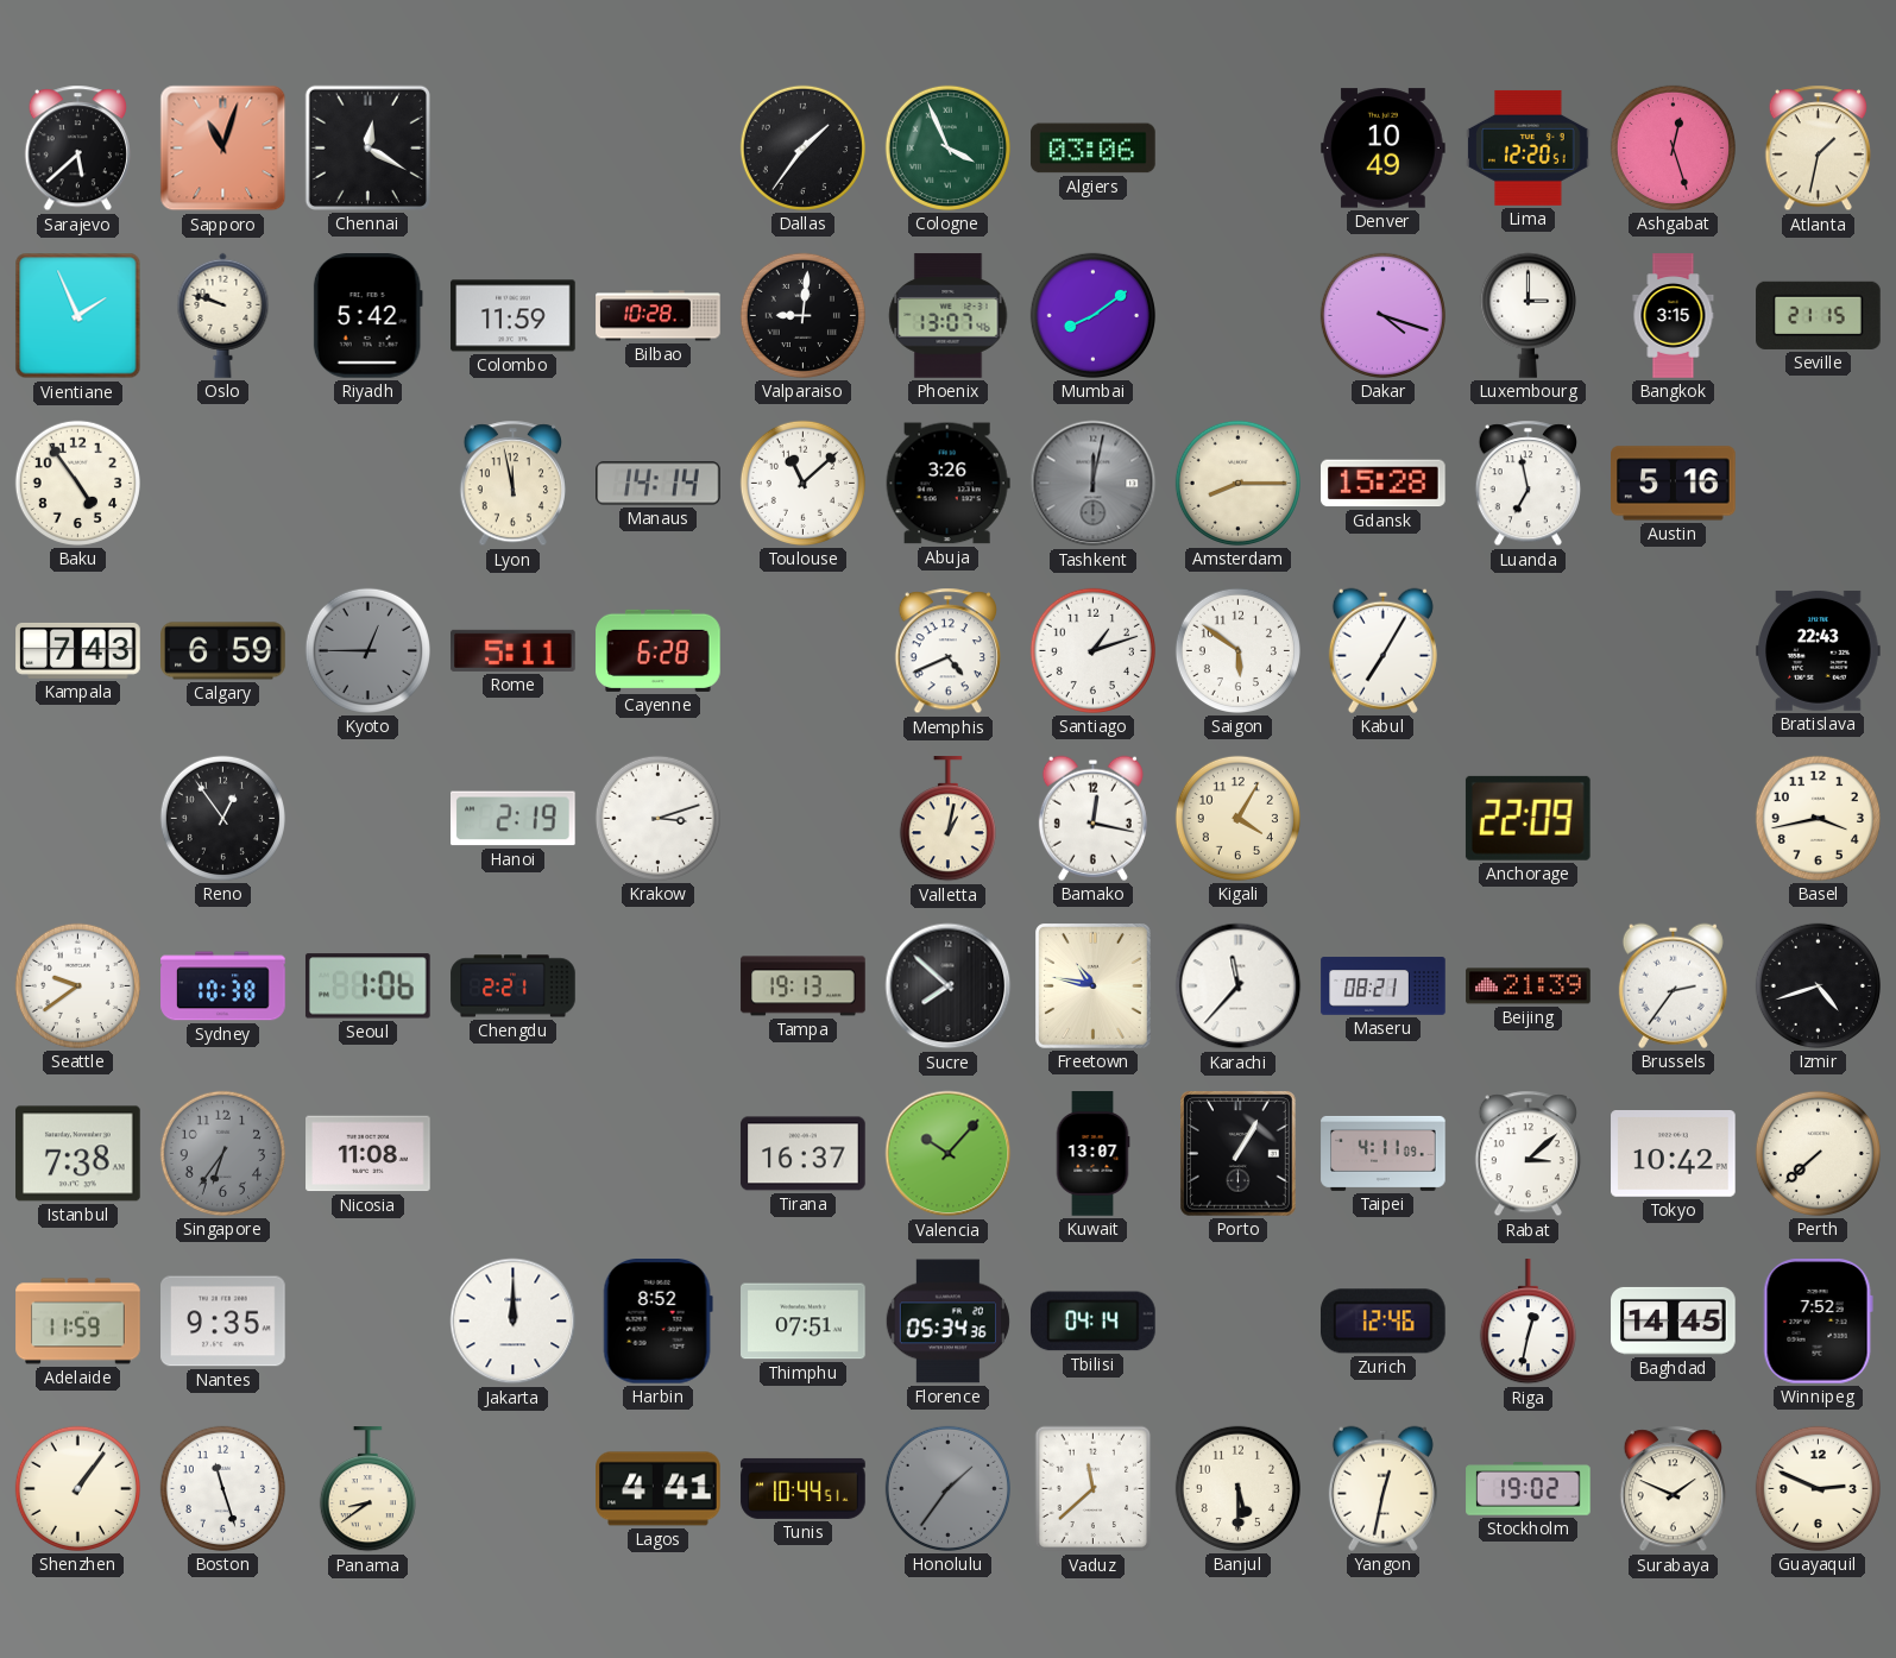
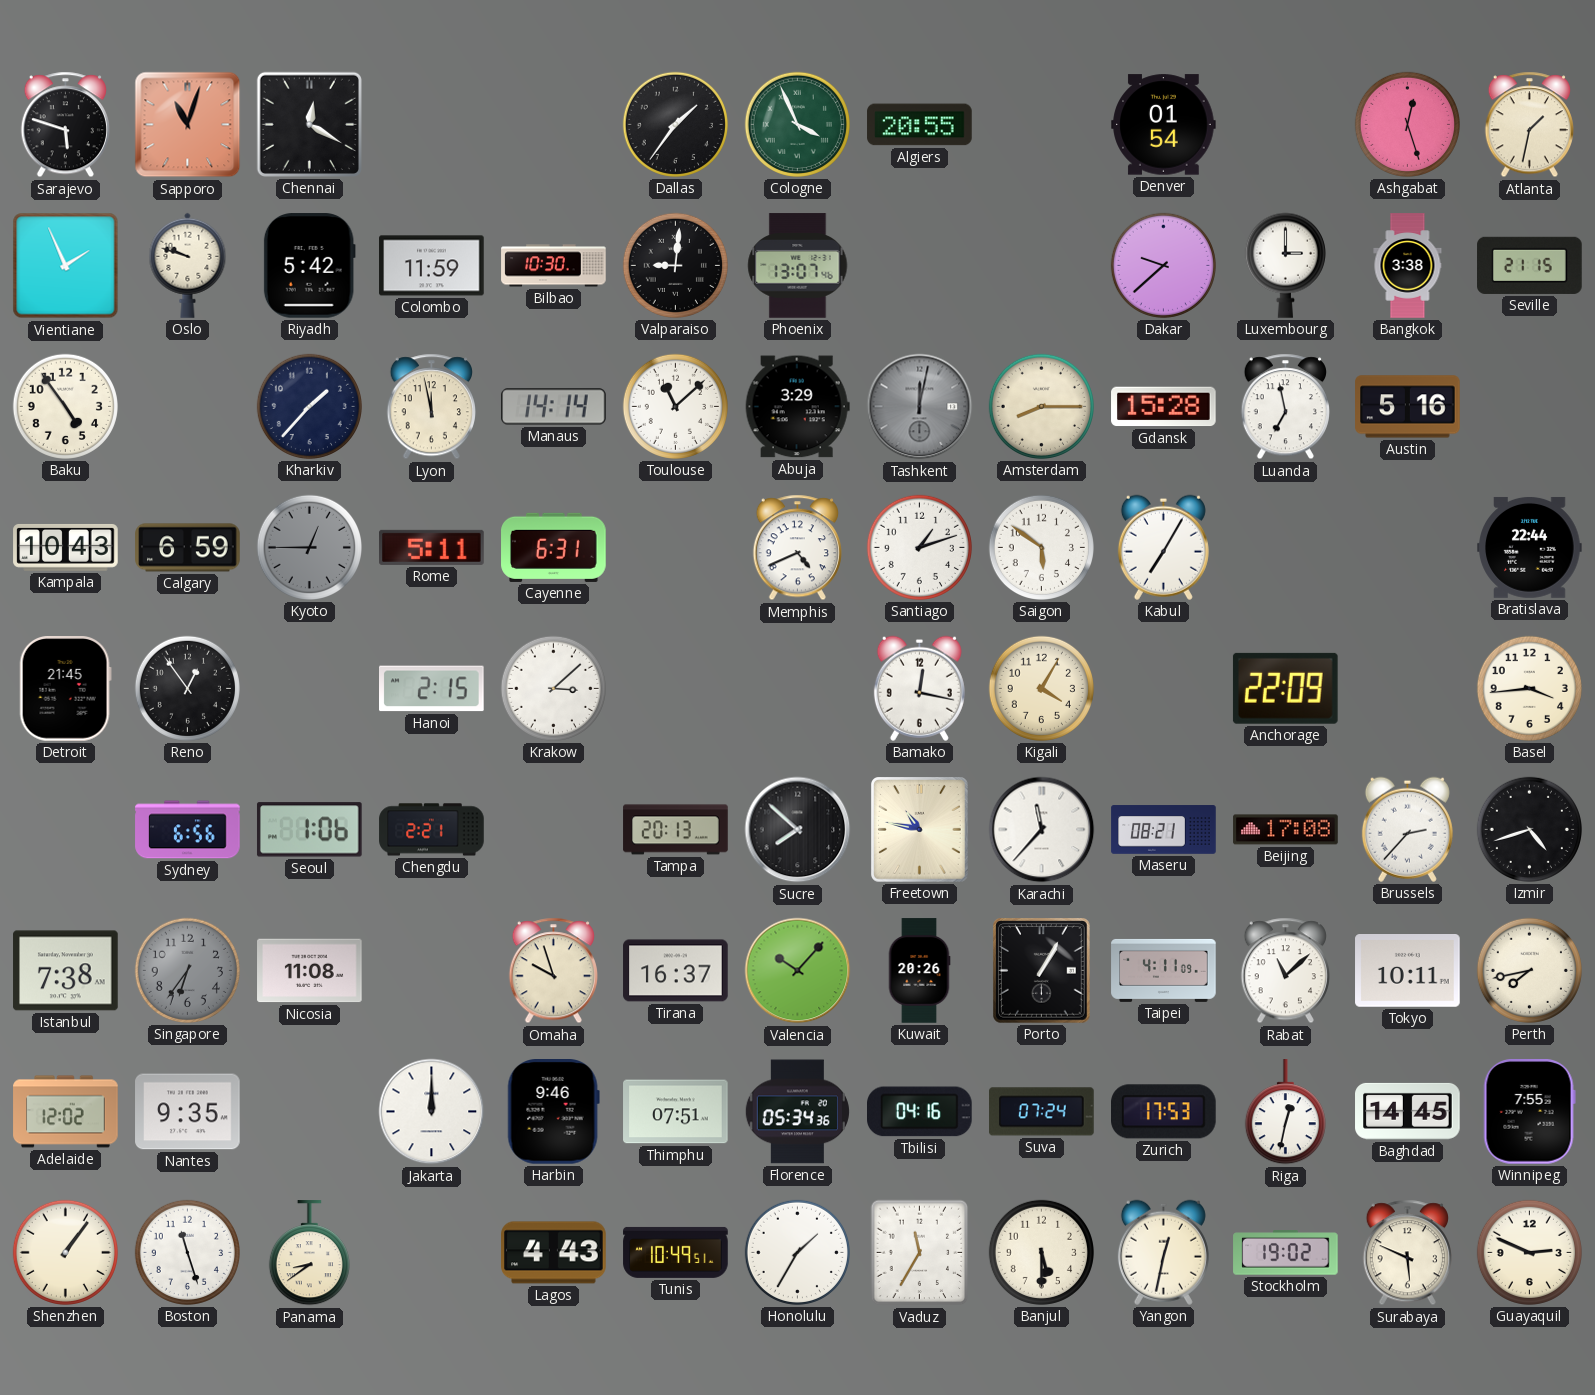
Sarajevo: 5:38 -> 5:48 (65, 125)
Algiers: 03:06 -> 20:55 (920, 125)
Denver: 10:49 -> 01:54 (1164, 125)
Lima: 12:20 -> none (1529, 147)
Bilbao: 10:28 -> 10:30 (554, 266)
Mumbai: 8:09 -> none (1092, 315)
Dakar: 4:18 -> 9:38 (1163, 265)
Bangkok: 3:15 -> 3:38 (1408, 266)
Kharkiv: none -> 1:37 (309, 406)
Abuja: 3:26 -> 3:29 (797, 407)
Kampala: 7:43 -> 10:43 (66, 547)
Cayenne: 6:28 -> 6:31 (554, 547)
Bratislava: 22:43 -> 22:44 (1530, 547)
Detroit: none -> 21:45 (65, 689)
Hanoi: 2:19 -> 2:15 (432, 689)
Krakow: 3:12 -> 3:08 (553, 688)
Valletta: 1:02 -> none (947, 819)
Basel: 3:43 -> 3:44 (1529, 688)
Seattle: 9:39 -> none (77, 985)
Sydney: 10:38 -> 6:56 (188, 830)
Tampa: 19:13 -> 20:13 (676, 830)
Beijing: 21:39 -> 17:08 (1286, 830)
Brussels: 2:36 -> 2:37 (1407, 829)
Omaha: none -> 9:57 (553, 971)
Kuwait: 13:07 -> 20:26 (919, 971)
Rabat: 3:08 -> 11:08 (1285, 971)
Tokyo: 10:42 -> 10:11 (1408, 971)
Perth: 7:38 -> 7:43 (1529, 970)
Adelaide: 11:59 -> 12:02 (66, 1112)
Harbin: 8:52 -> 9:46 (553, 1112)
Tbilisi: 04:14 -> 04:16 (920, 1112)
Suva: none -> 07:24 (1042, 1112)
Zurich: 12:46 -> 17:53 (1164, 1112)
Winnipeg: 7:52 -> 7:55 (1529, 1112)
Lagos: 4:41 -> 4:43 (554, 1253)
Tunis: 10:44 -> 10:49 (676, 1252)
Honolulu: 1:36 -> 1:35 (797, 1252)
Honolulu dial: grey -> white (797, 1252)
Vaduz: 11:38 -> 11:35 (920, 1253)
Surabaya: 1:49 -> 5:49 (1407, 1253)
